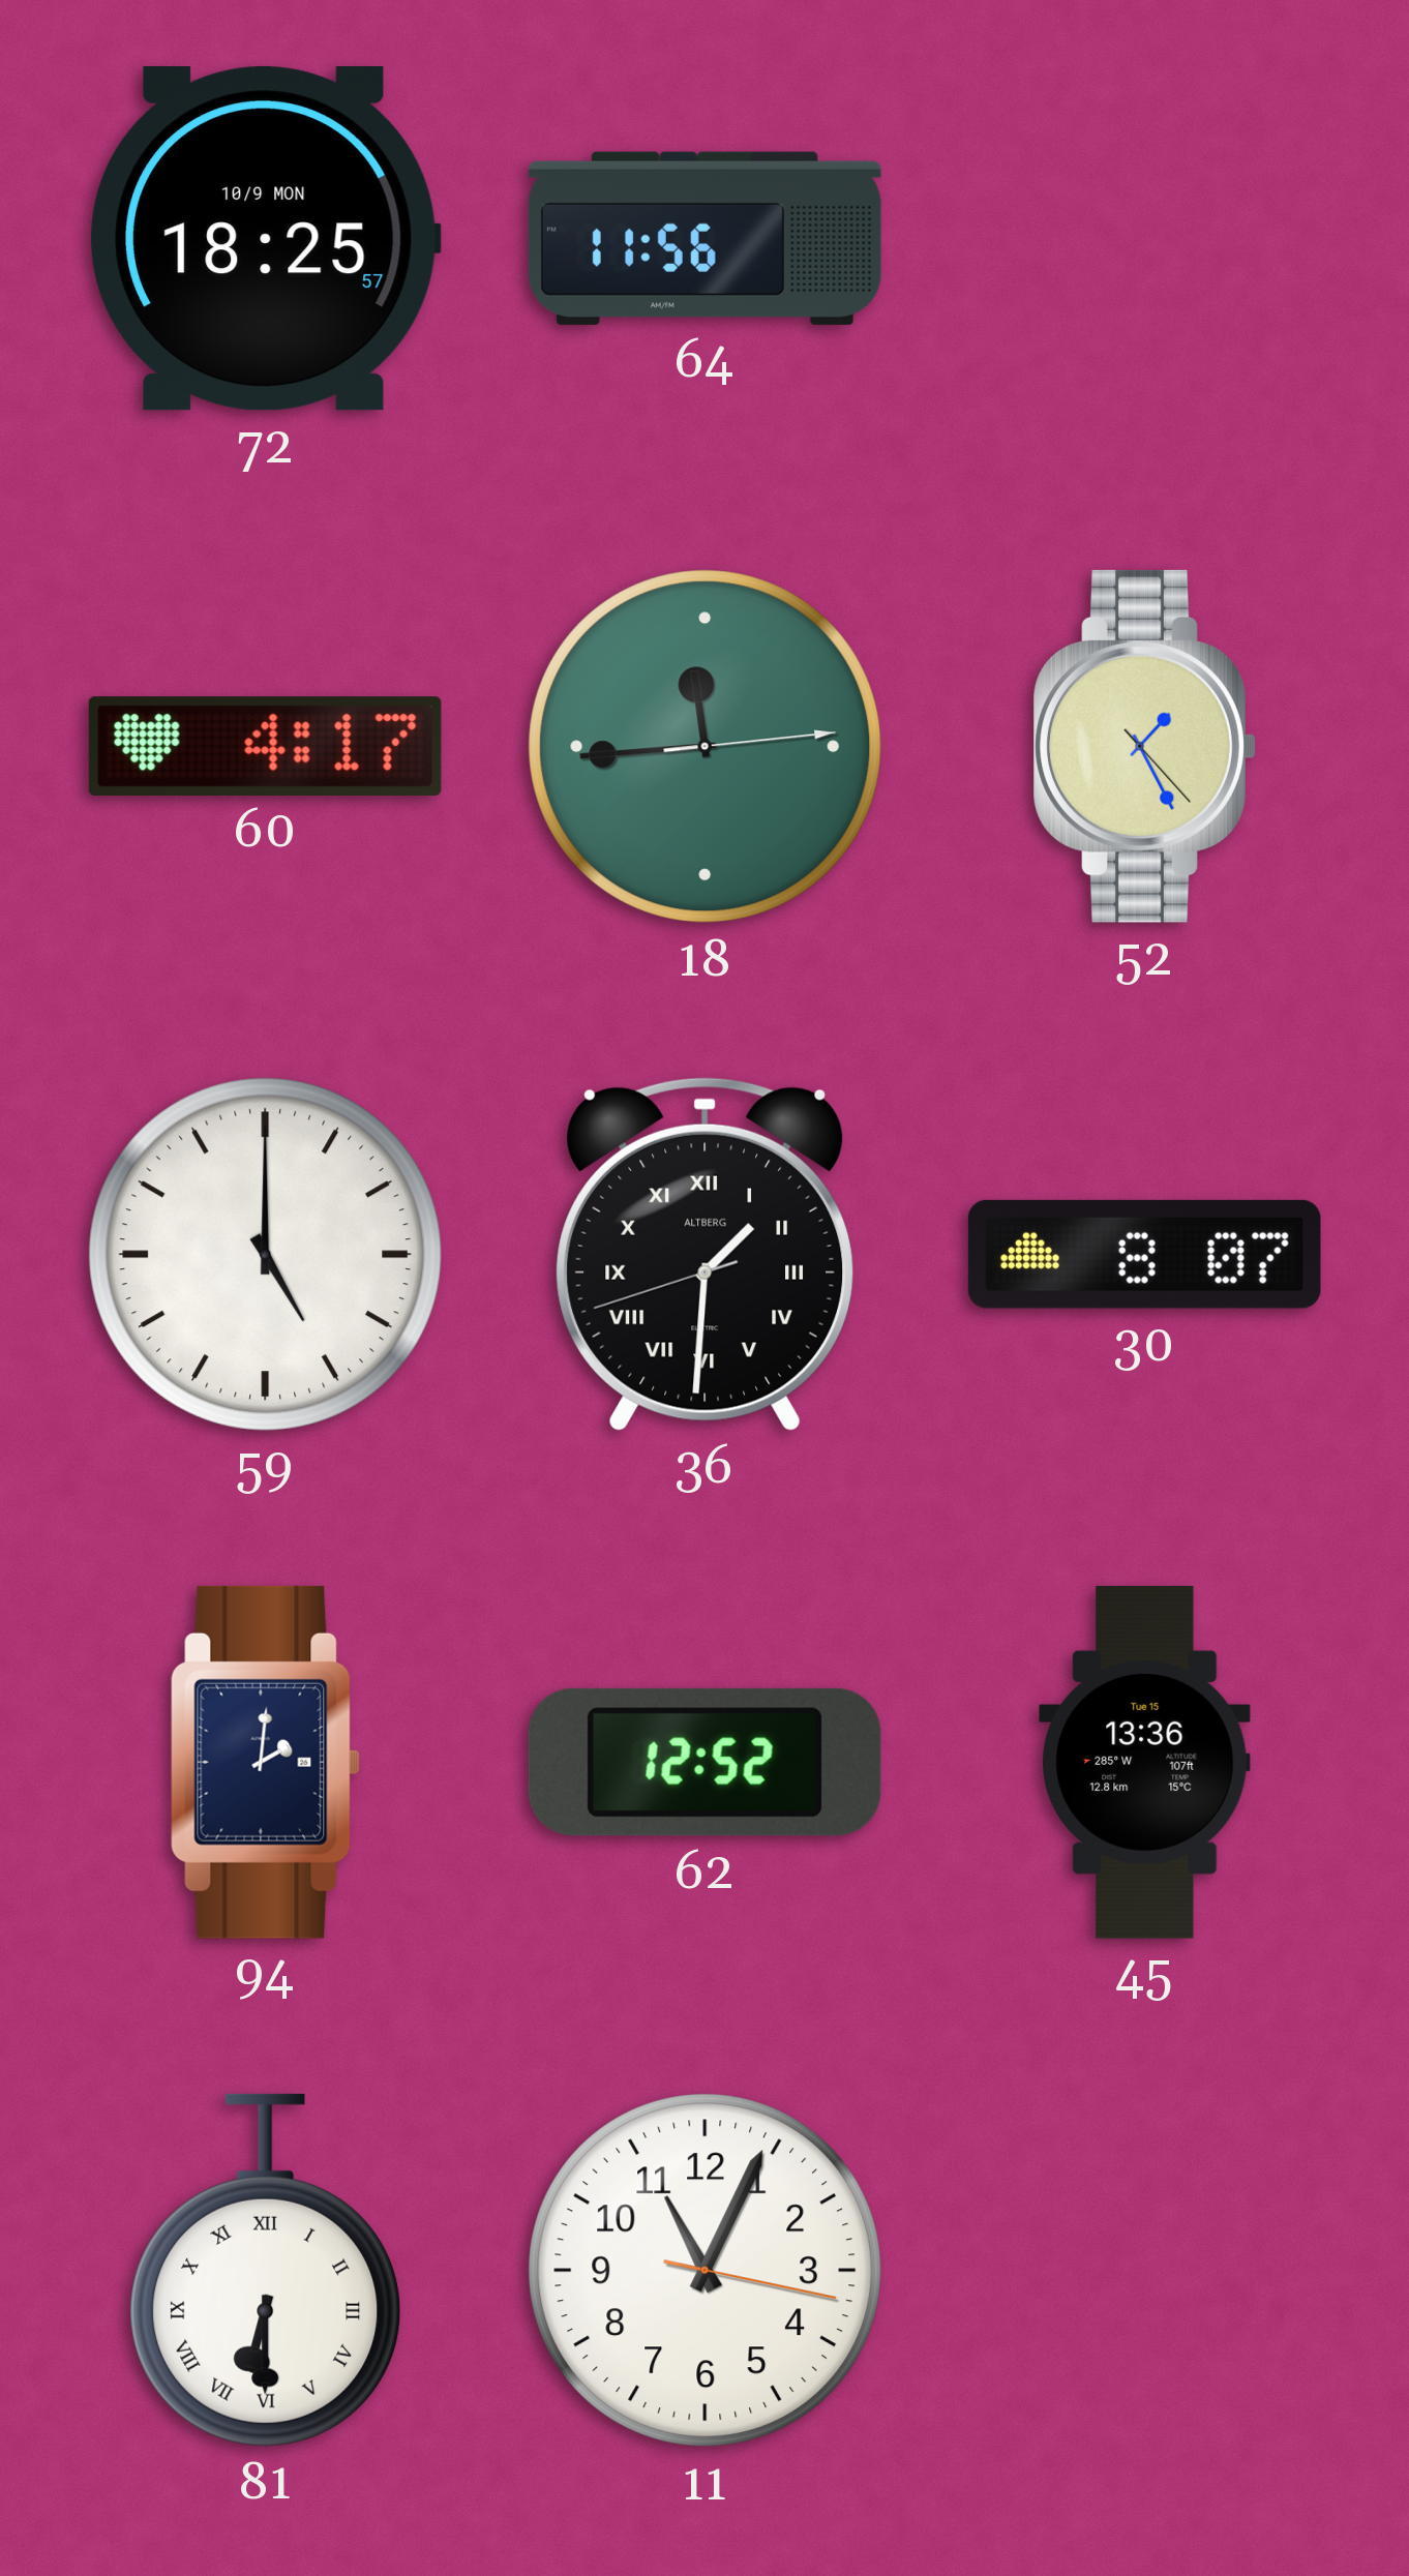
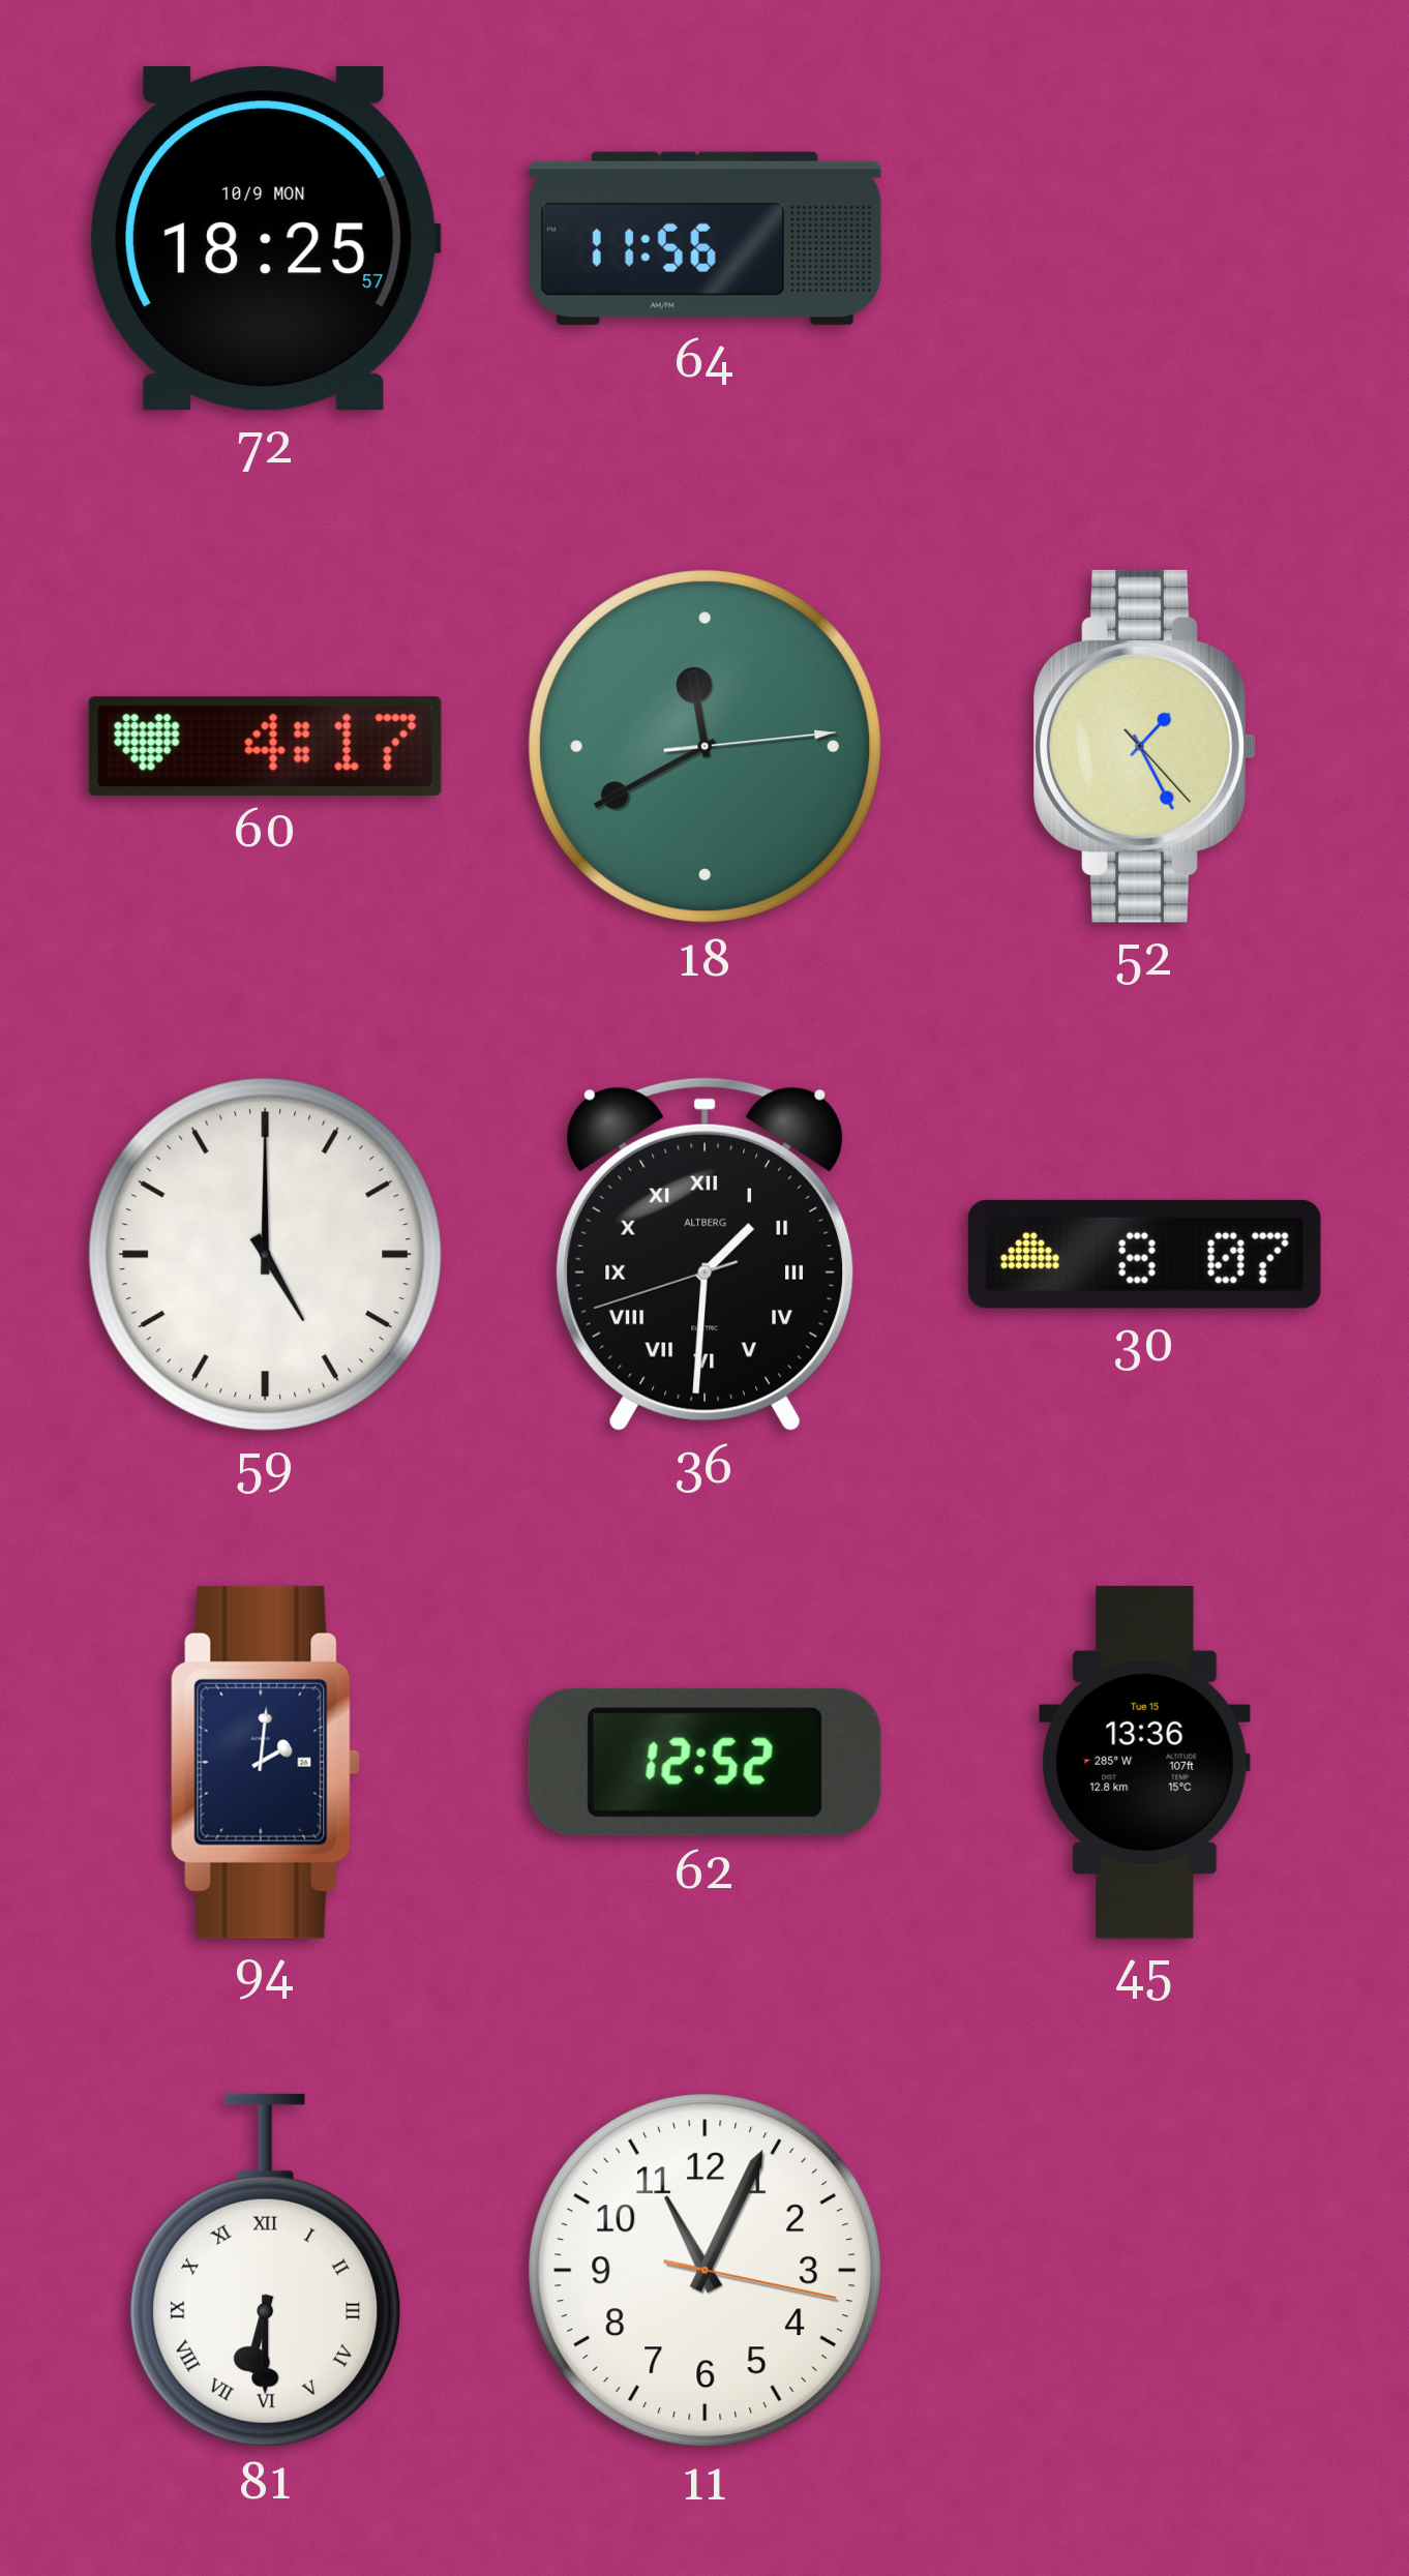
18: 11:44 -> 11:40 (706, 747)
